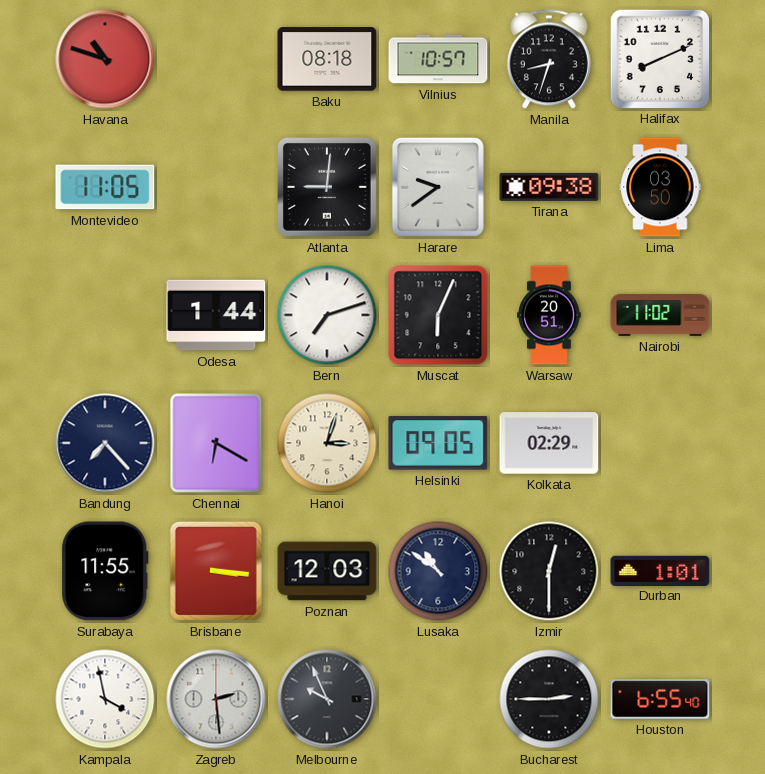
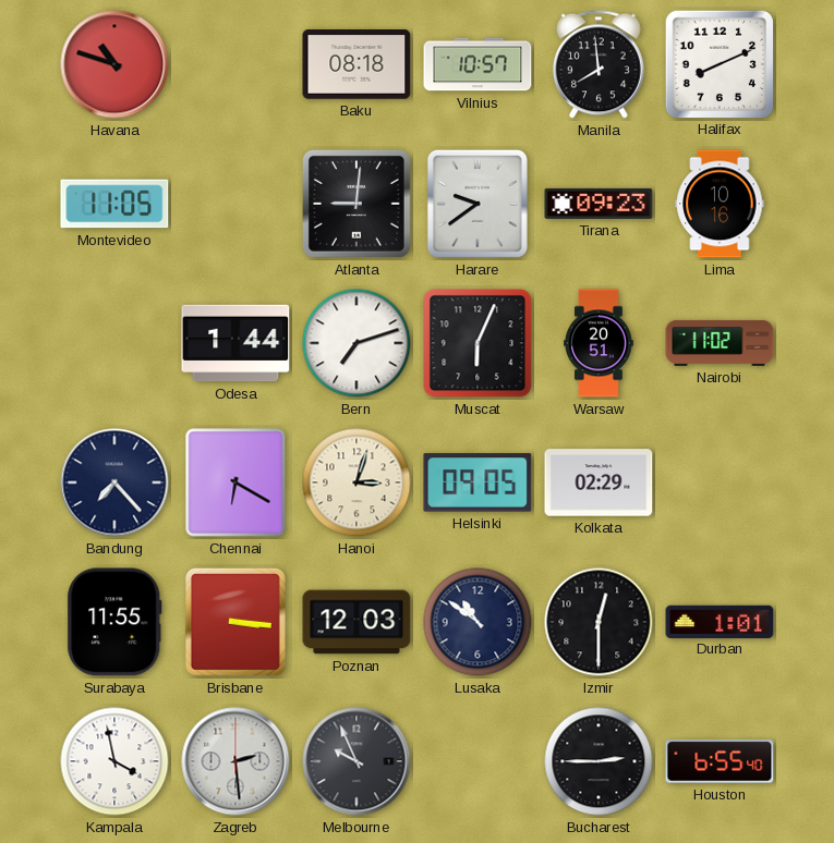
Manila: 8:33 -> 7:59 (599, 64)
Tirana: 09:38 -> 09:23 (599, 204)
Lima: 03:50 -> 10:16 (720, 204)
